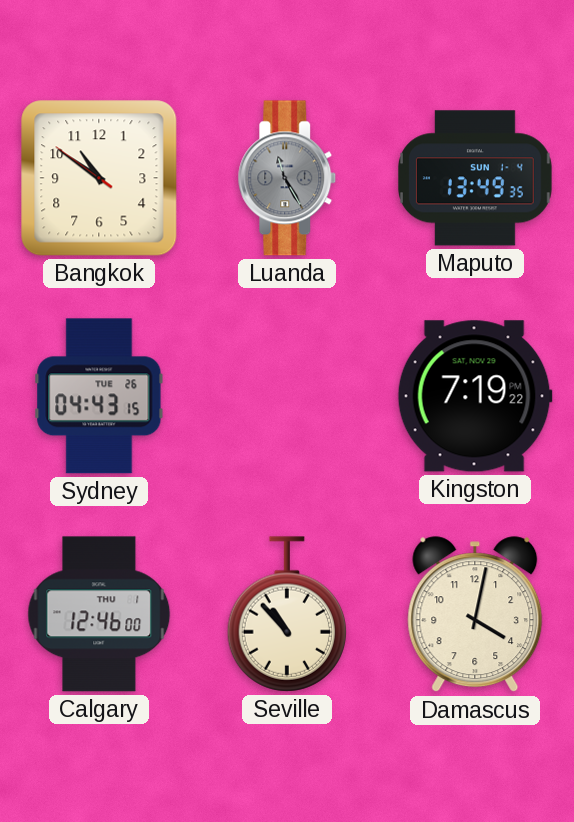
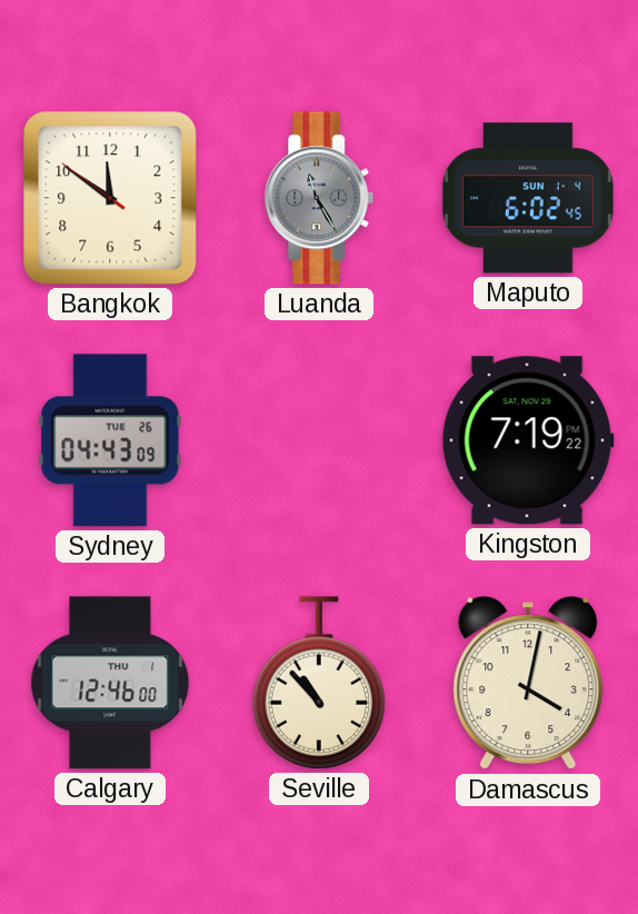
Bangkok: 10:50 -> 11:50 (110, 198)
Maputo: 13:49 -> 6:02 (528, 198)
Sydney: 04:43:15 -> 04:43:09 (110, 440)
